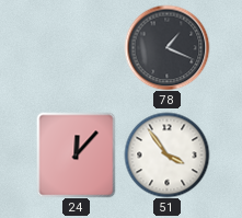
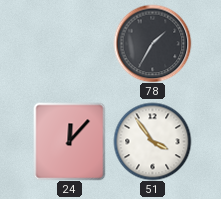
78: 1:19 -> 1:35 (152, 43)
